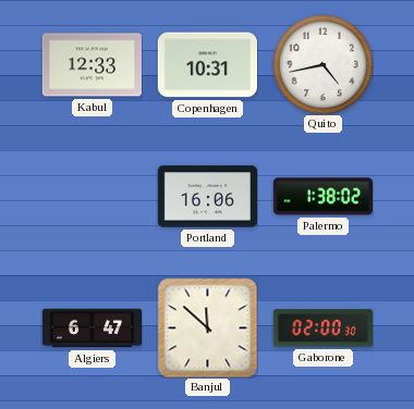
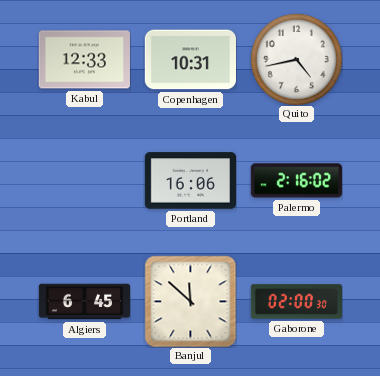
Palermo: 1:38 -> 2:16 (296, 181)
Algiers: 6:47 -> 6:45 (84, 302)
